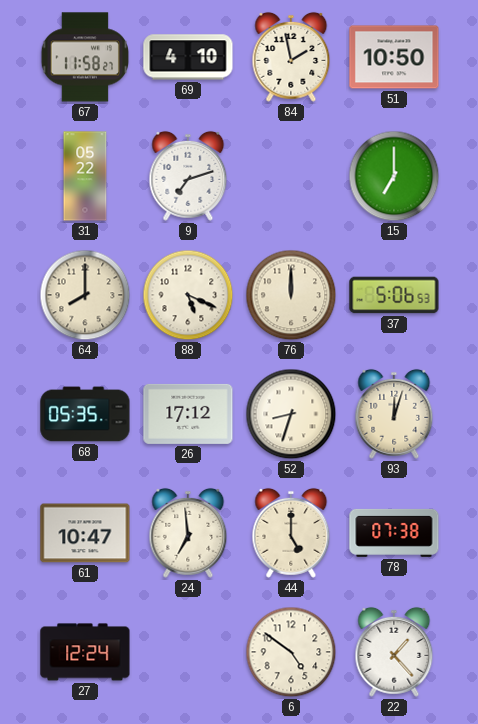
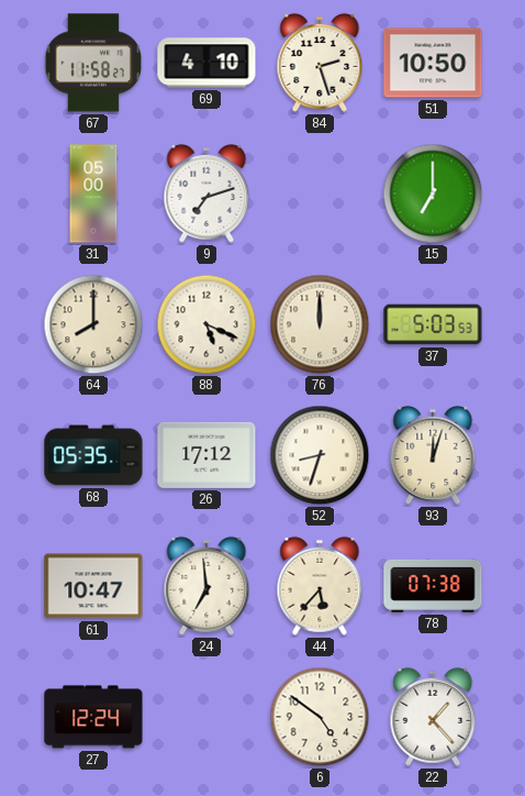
84: 1:58 -> 2:27 (320, 63)
31: 05:22 -> 05:00 (93, 194)
37: 5:06 -> 5:03 (433, 324)
44: 5:00 -> 5:37 (320, 586)
